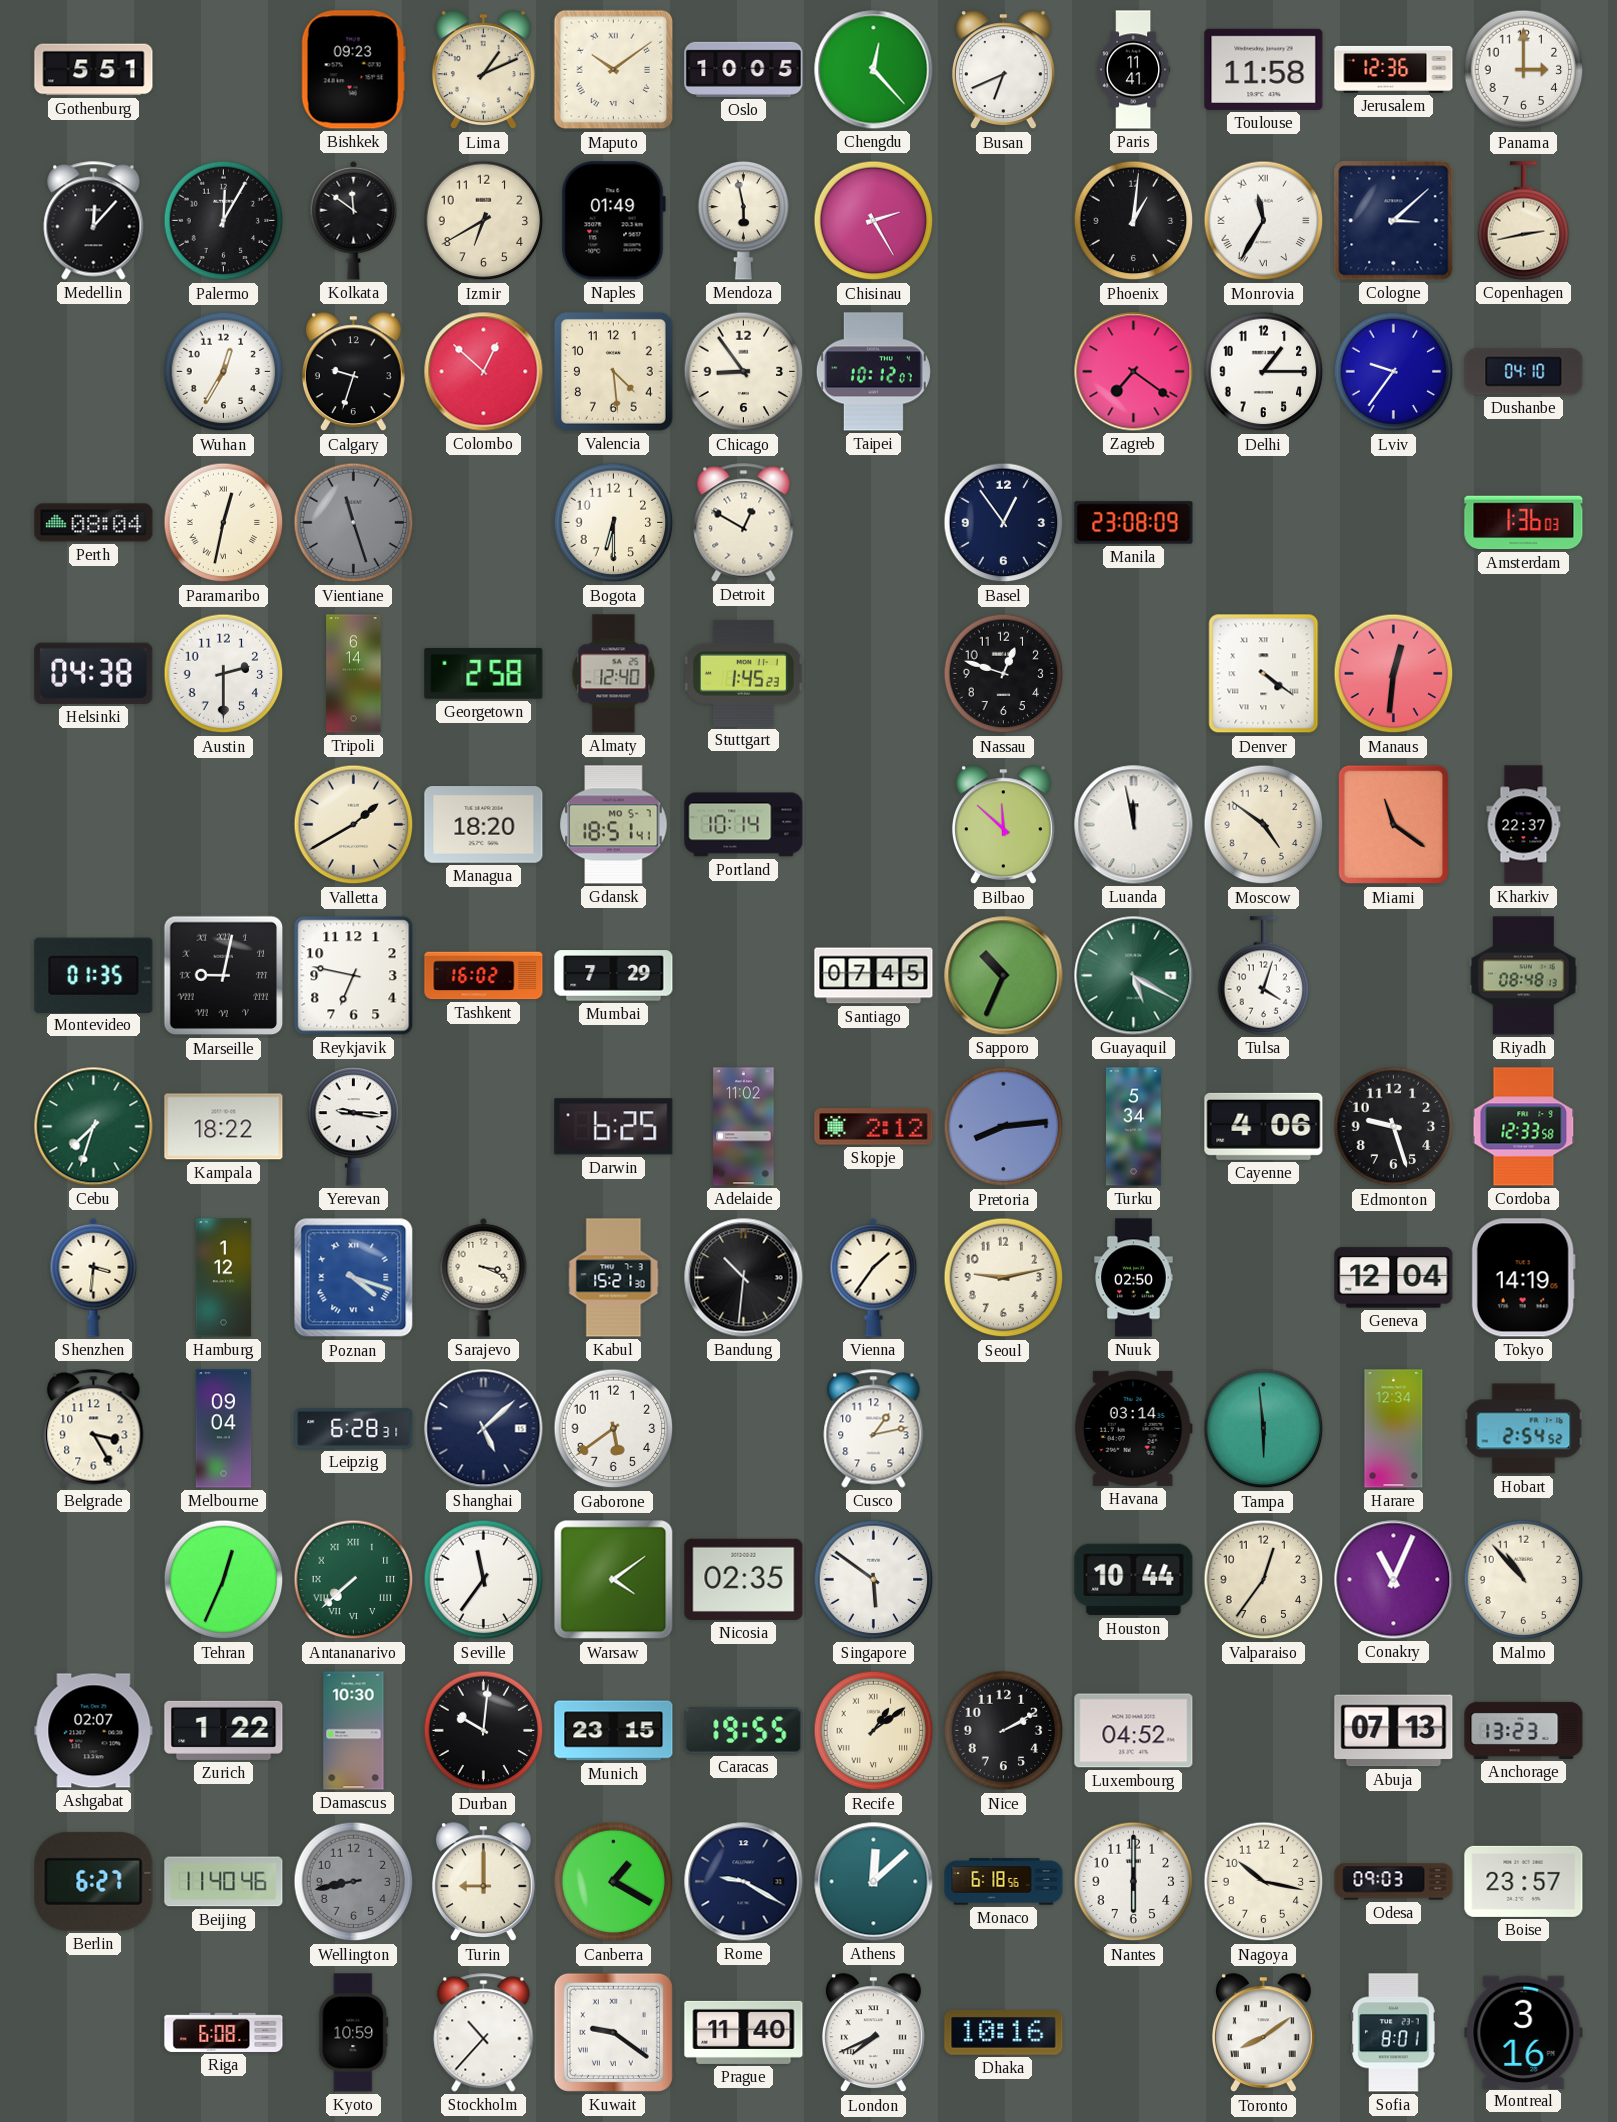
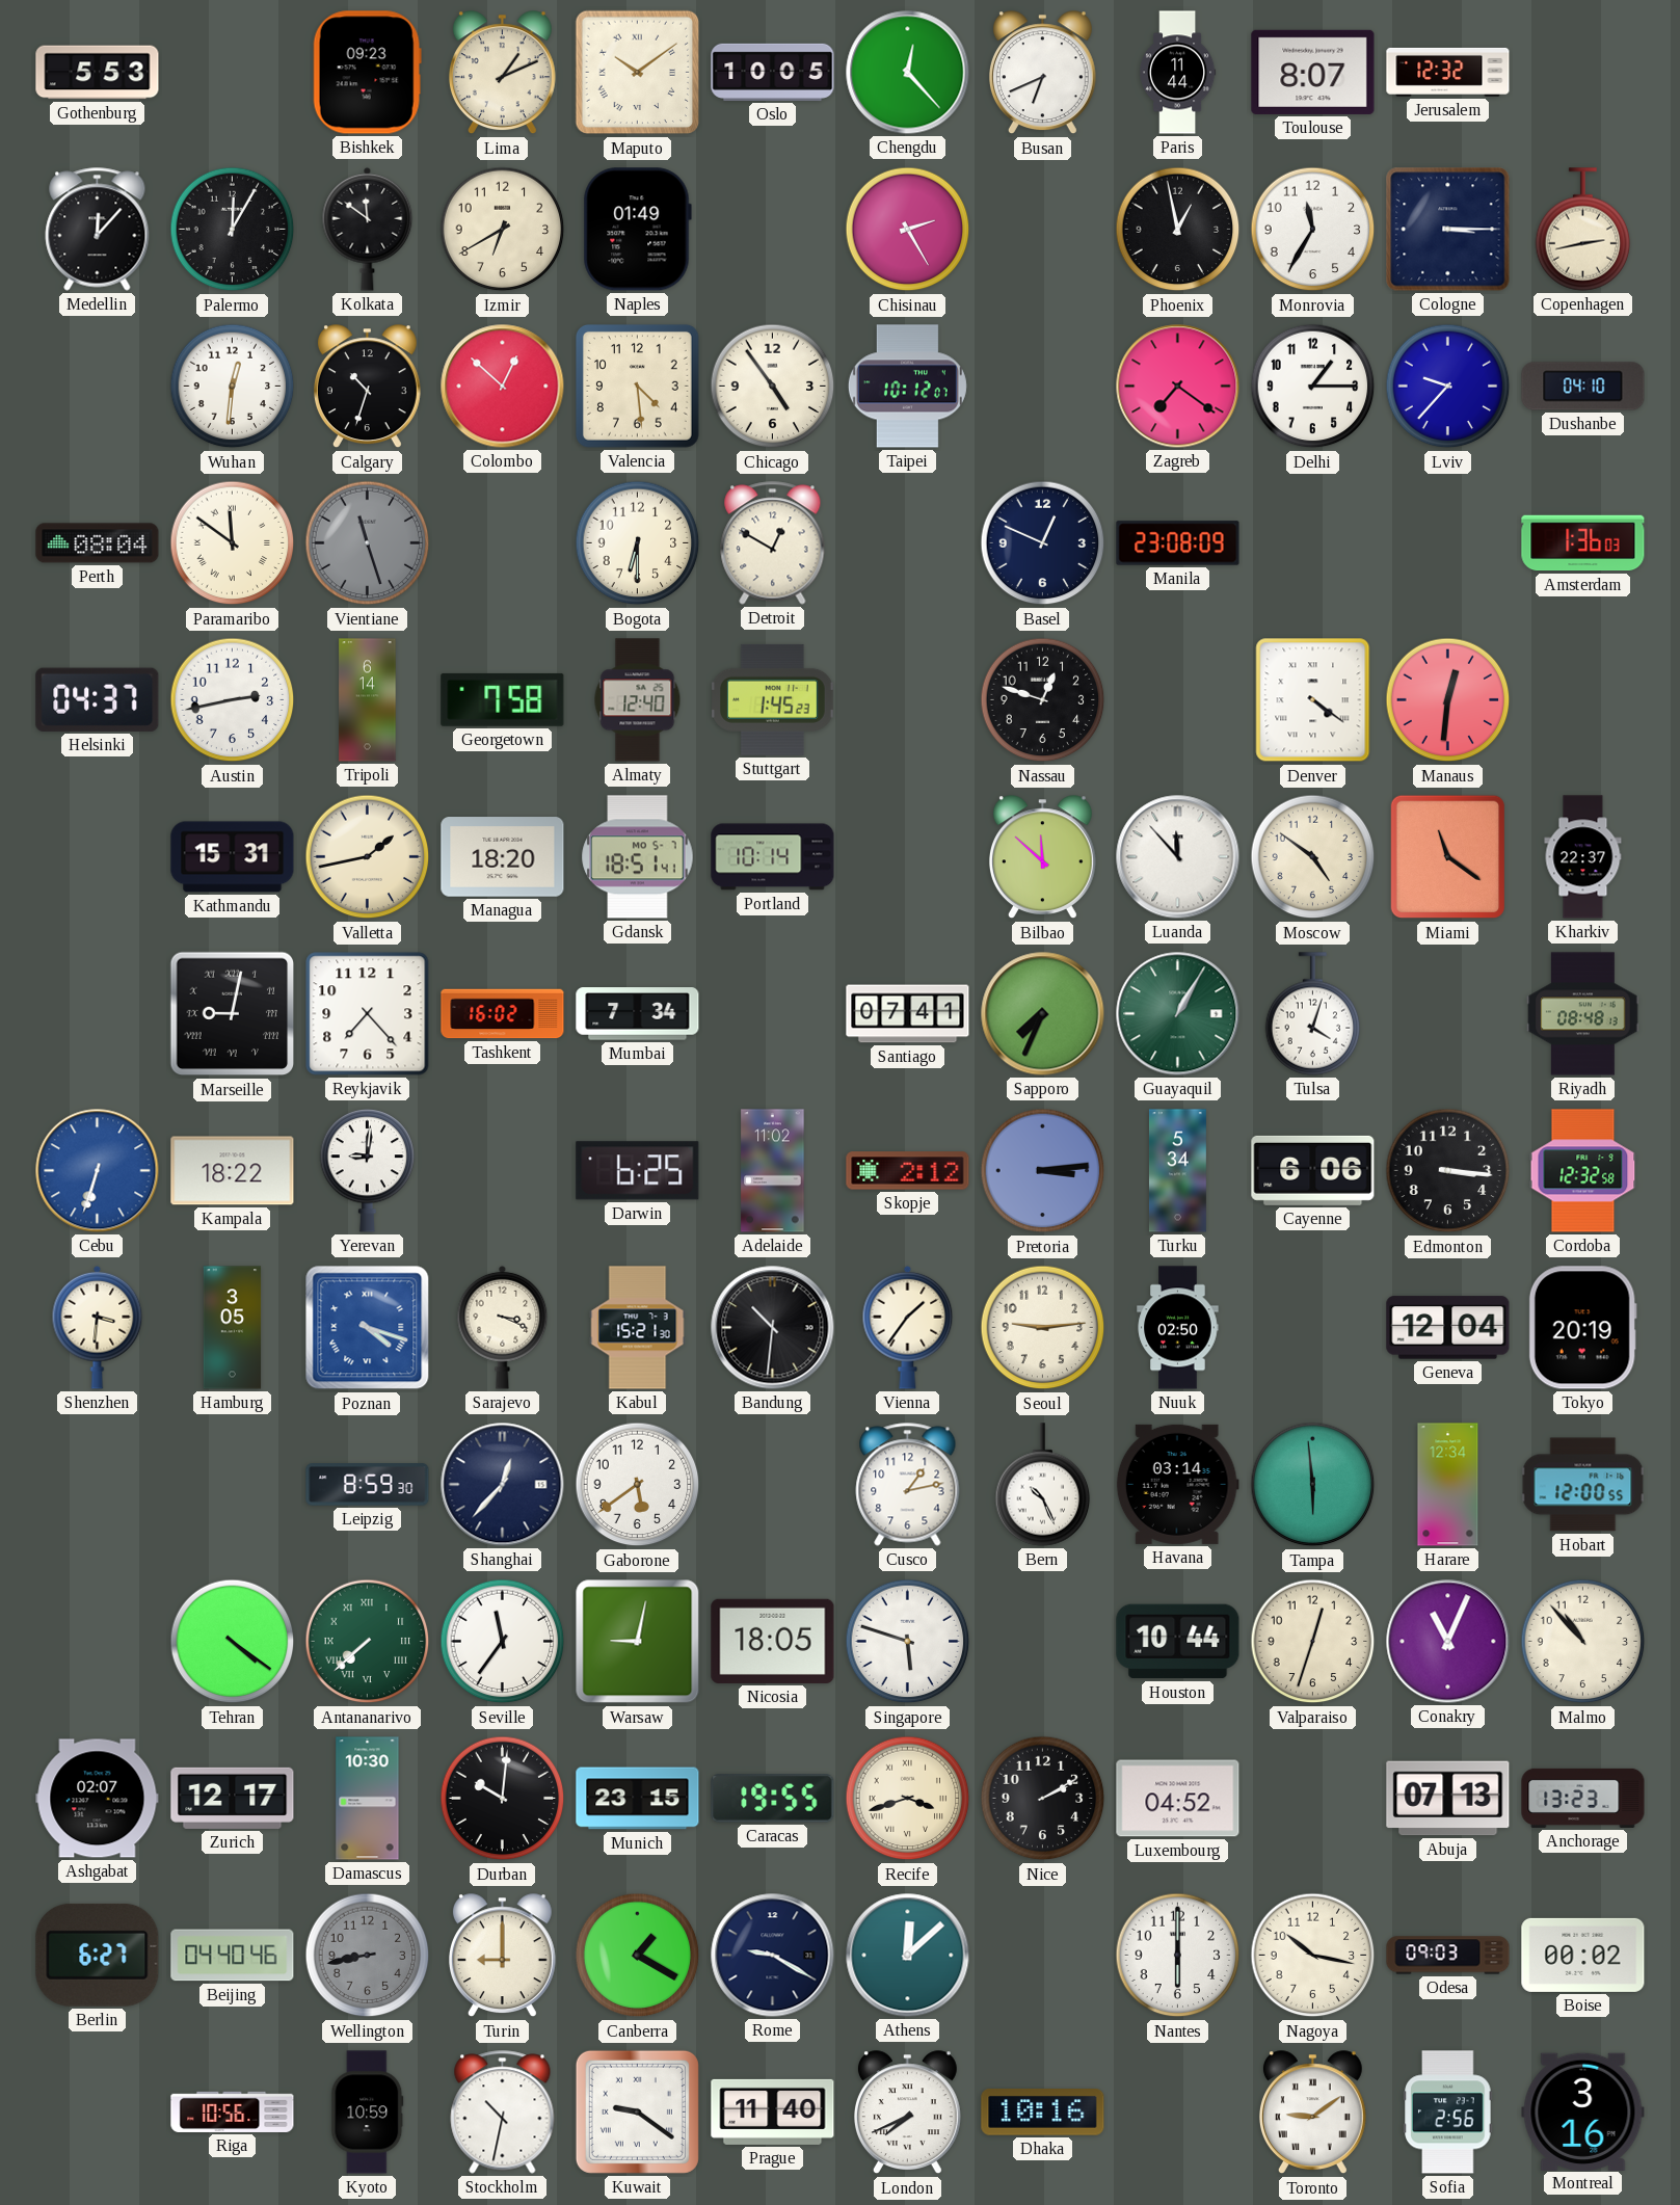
Gothenburg: 5:51 -> 5:53 (98, 73)
Paris: 11:41 -> 11:44 (1178, 73)
Toulouse: 11:58 -> 8:07 (1313, 72)
Jerusalem: 12:36 -> 12:32 (1448, 72)
Panama: 3:00 -> none (1524, 70)
Mendoza: 5:58 -> none (744, 221)
Phoenix: 1:01 -> 12:58 (1178, 230)
Monrovia numerals: Roman -> Arabic (1313, 230)
Cologne: 3:08 -> 3:15 (1448, 230)
Wuhan: 12:35 -> 12:31 (233, 387)
Calgary: 9:33 -> 10:33 (367, 387)
Chicago: 8:54 -> 4:54 (773, 387)
Lviv: 9:36 -> 9:37 (1448, 387)
Paramaribo: 12:32 -> 11:51 (233, 543)
Basel: 12:54 -> 12:49 (1043, 543)
Helsinki: 04:38 -> 04:37 (98, 699)
Austin: 2:30 -> 2:43 (233, 700)
Georgetown: 2:58 -> 7:58 (503, 699)
Kathmandu: none -> 15:31 (233, 857)
Valletta: 1:40 -> 1:43 (368, 857)
Luanda: 11:58 -> 11:53 (1178, 857)
Montevideo: 01:35 -> none (94, 975)
Reykjavik: 6:47 -> 7:23 (368, 1014)
Mumbai: 7:29 -> 7:34 (638, 1014)
Santiago: 07:45 -> 07:41 (908, 1014)
Sapporo: 10:34 -> 7:34 (1043, 1014)
Guayaquil: 5:20 -> 1:05 (1178, 1014)
Cebu: 7:33 -> 6:33 (98, 1171)
Cebu dial: green -> blue (98, 1171)
Yerevan: 9:16 -> 9:01 (368, 1171)
Pretoria: 8:14 -> 3:14 (1043, 1171)
Cayenne: 4:06 -> 6:06 (1313, 1170)
Edmonton: 9:27 -> 3:16 (1448, 1171)
Cordoba: 12:33 -> 12:32 (1583, 1171)
Hamburg: 1:12 -> 3:05 (233, 1328)
Seoul: 9:13 -> 9:14 (1043, 1328)
Tokyo: 14:19 -> 20:19 (1582, 1328)
Belgrade: 3:25 -> none (94, 1429)
Melbourne: 09:04 -> none (224, 1429)
Leipzig: 6:28 -> 8:59 (368, 1485)
Shanghai: 5:08 -> 12:37 (503, 1485)
Bern: none -> 10:26 (1043, 1485)
Hobart: 2:54 -> 12:00 (1583, 1485)
Tehran: 12:34 -> 4:21 (233, 1642)
Warsaw: 4:09 -> 9:02 (638, 1642)
Nicosia: 02:35 -> 18:05 (773, 1641)
Singapore: 5:51 -> 5:48 (908, 1642)
Valparaiso: 12:36 -> 12:33 (1313, 1642)
Zurich: 1:22 -> 12:17 (233, 1798)
Recife: 1:09 -> 3:42 (908, 1799)
Beijing: 11:40 -> 04:40 (233, 1956)
Monaco: 6:18 -> none (1004, 1882)
Boise: 23:57 -> 00:02 (1583, 1955)
Riga: 6:08 -> 10:56 (233, 2111)
Stockholm: 10:37 -> 10:32 (503, 2113)
Toronto: 8:09 -> 9:09 (1312, 2113)
Sofia: 8:01 -> 2:56 (1448, 2113)
